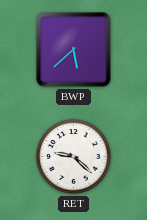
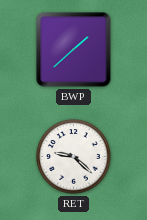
BWP: 5:38 -> 1:38 (74, 50)
